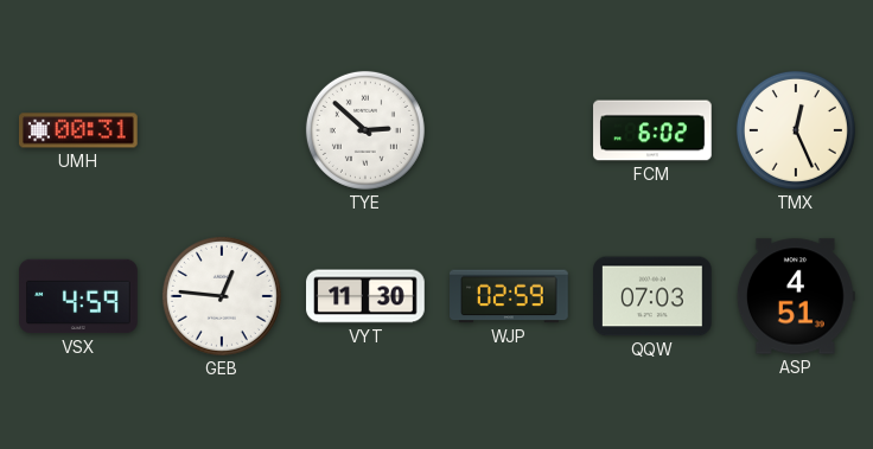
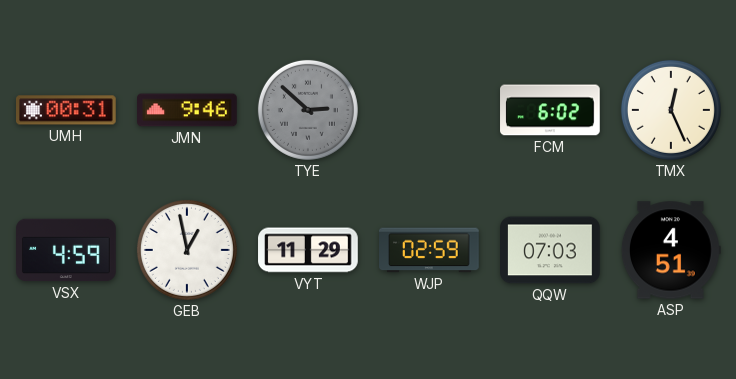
JMN: none -> 9:46 (187, 110)
TYE dial: white -> grey (308, 110)
GEB: 12:46 -> 12:58 (187, 250)
VYT: 11:30 -> 11:29 (308, 250)
